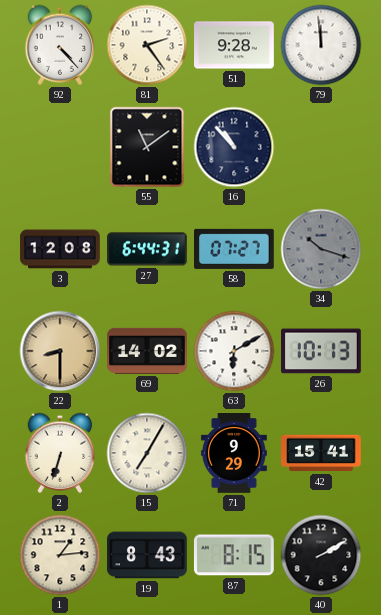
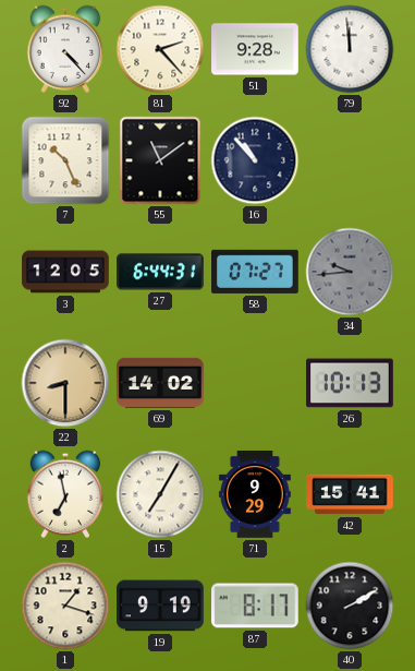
81: 2:24 -> 2:23 (160, 49)
7: none -> 10:26 (65, 160)
3: 12:08 -> 12:05 (65, 272)
34: 10:18 -> 9:44 (350, 272)
63: 6:10 -> none (234, 351)
2: 6:33 -> 6:58 (65, 494)
1: 1:14 -> 1:18 (65, 606)
19: 8:43 -> 9:19 (161, 606)
87: 8:15 -> 8:17 (255, 606)
